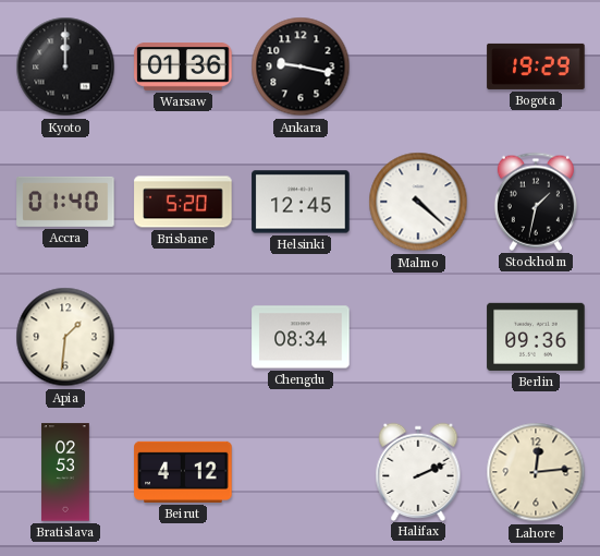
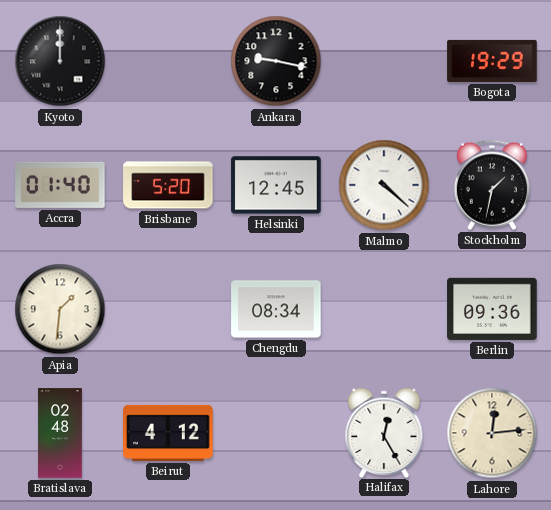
Warsaw: 01:36 -> none (183, 68)
Bratislava: 02:53 -> 02:48 (60, 433)
Halifax: 2:11 -> 12:25 (384, 432)
